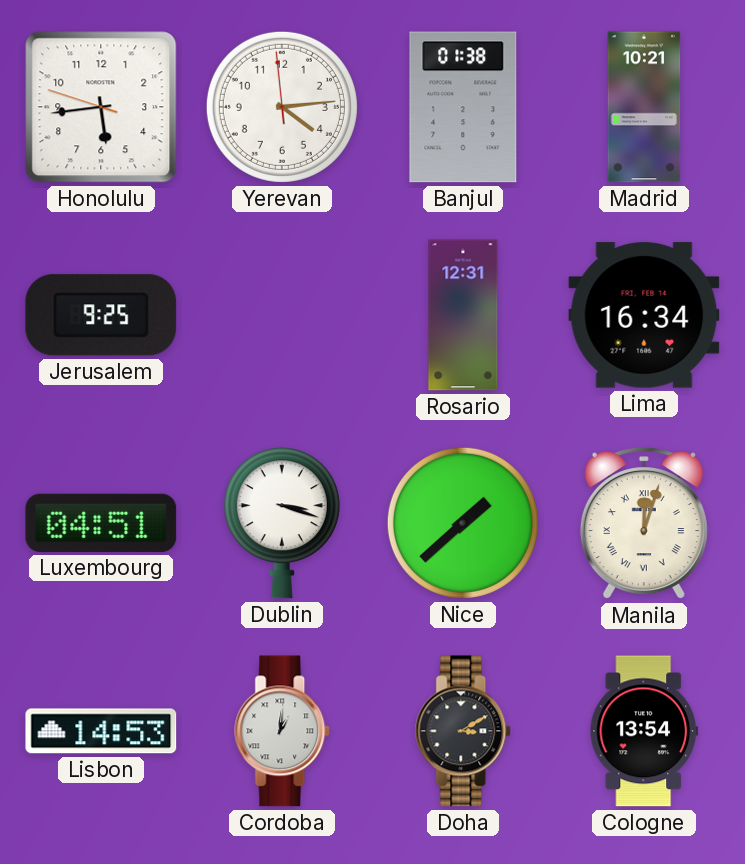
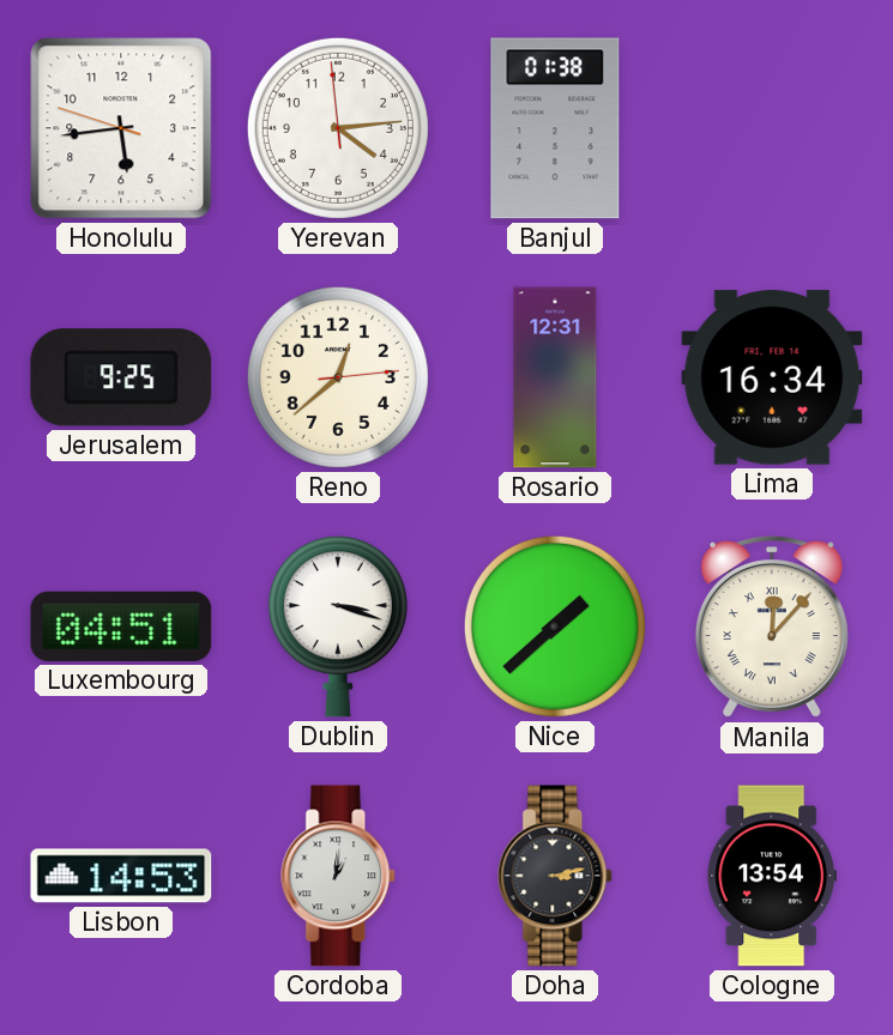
Madrid: 10:21 -> none (644, 107)
Reno: none -> 12:38 (338, 377)
Manila: 12:03 -> 12:07 (772, 628)
Doha: 3:10 -> 3:13 (556, 876)
